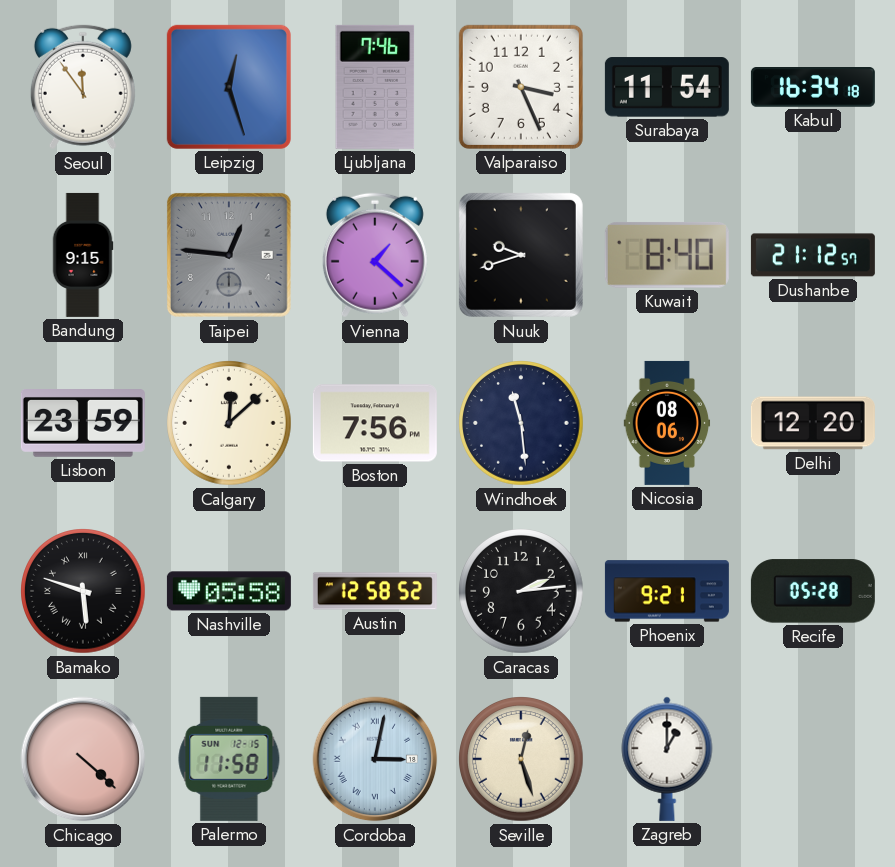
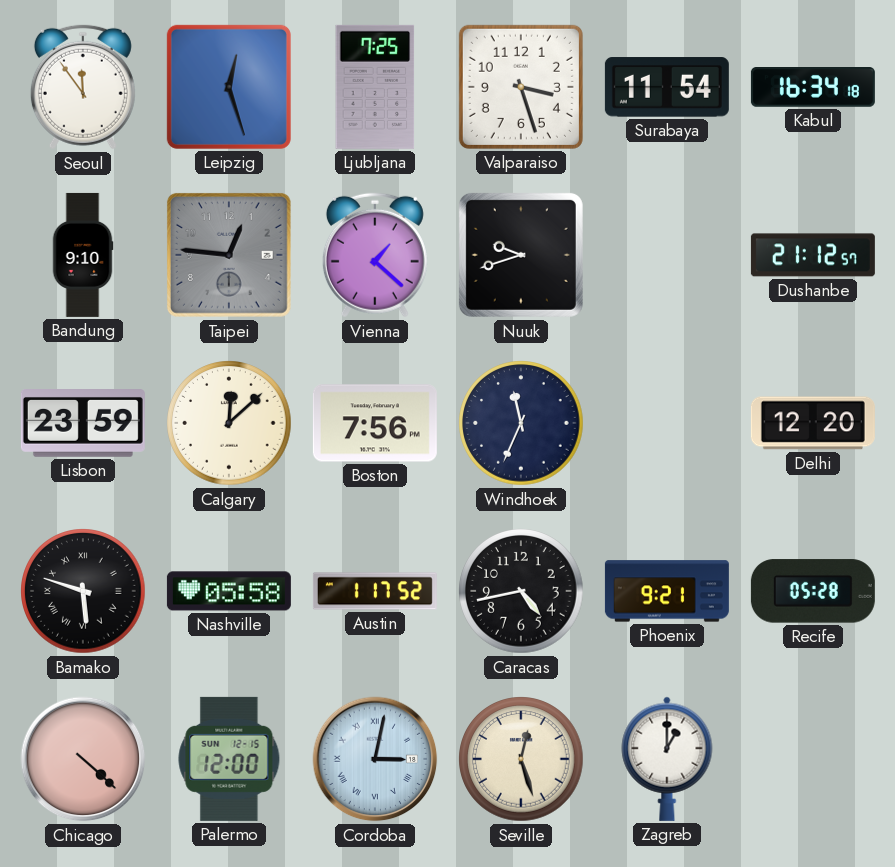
Ljubljana: 7:46 -> 7:25 (375, 87)
Valparaiso: 3:26 -> 3:27 (521, 87)
Bandung: 9:15 -> 9:10 (83, 255)
Kuwait: 8:40 -> none (667, 255)
Windhoek: 11:29 -> 11:34 (521, 423)
Nicosia: 08:06 -> none (667, 423)
Austin: 12:58 -> 1:17 (375, 591)
Caracas: 2:14 -> 4:43 (521, 591)
Palermo: 11:58 -> 12:00 (229, 759)
